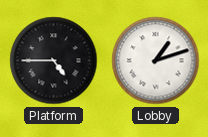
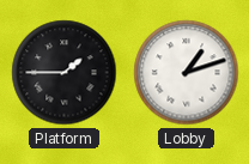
Platform: 4:45 -> 1:45 (65, 73)
